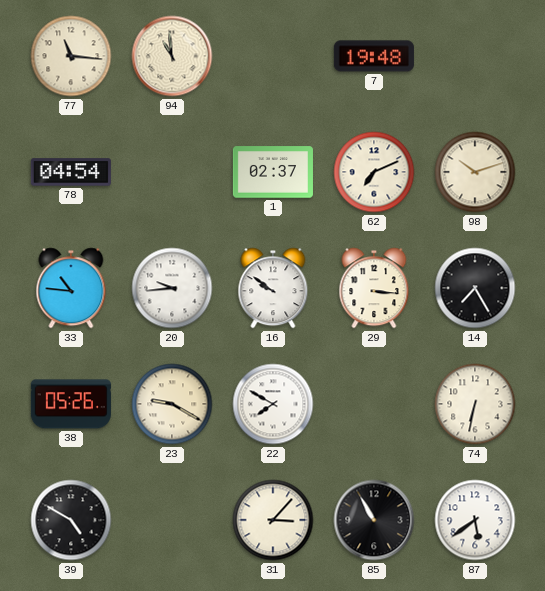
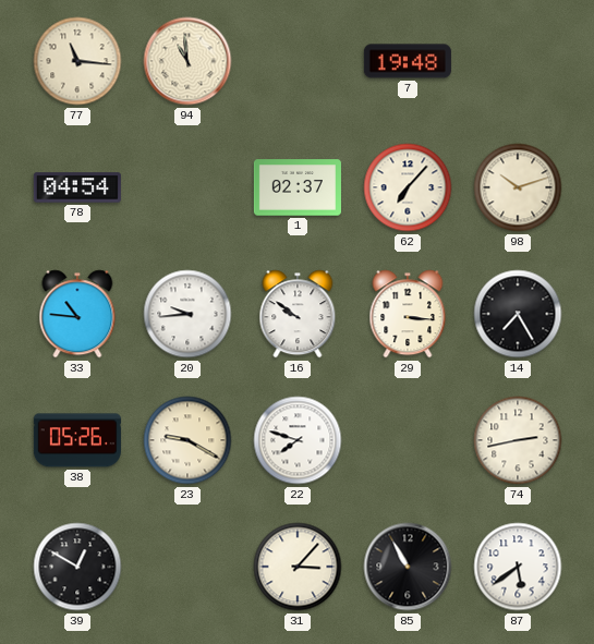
62: 7:11 -> 7:07 (408, 187)
22: 7:50 -> 7:48 (298, 440)
74: 6:32 -> 2:43 (518, 440)
39: 4:50 -> 12:50 (77, 567)
